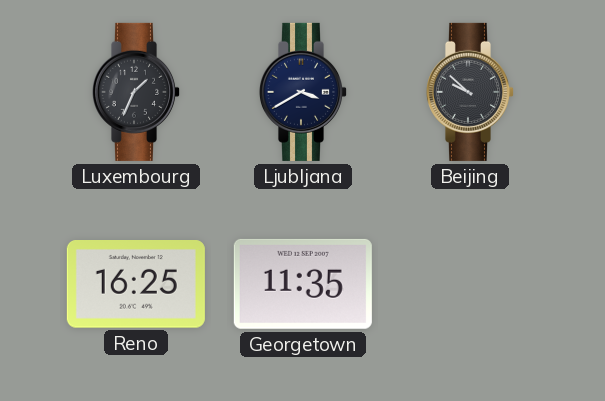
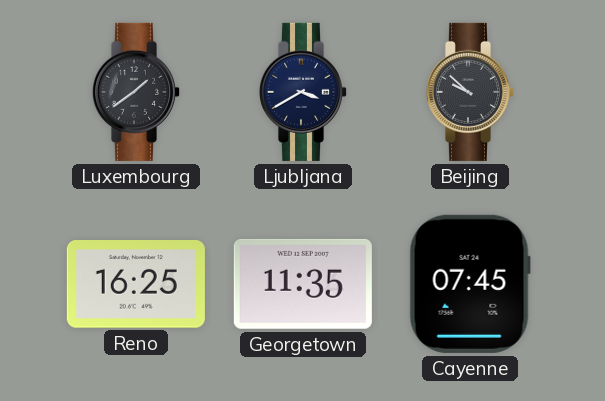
Luxembourg: 1:34 -> 1:39 (135, 92)
Cayenne: none -> 07:45 (470, 284)
